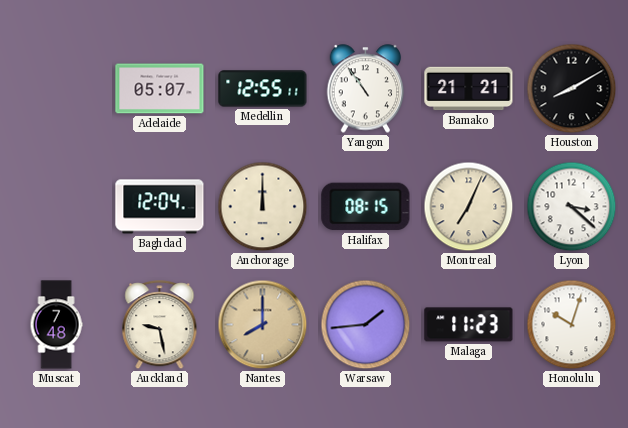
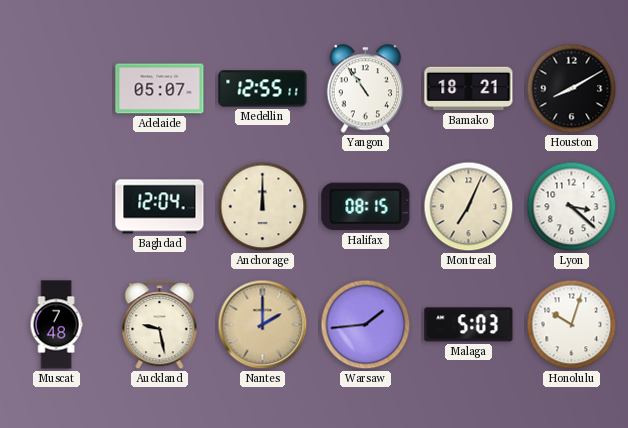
Bamako: 21:21 -> 18:21 (469, 89)
Nantes: 8:00 -> 2:00 (263, 325)
Malaga: 11:23 -> 5:03 (469, 325)
